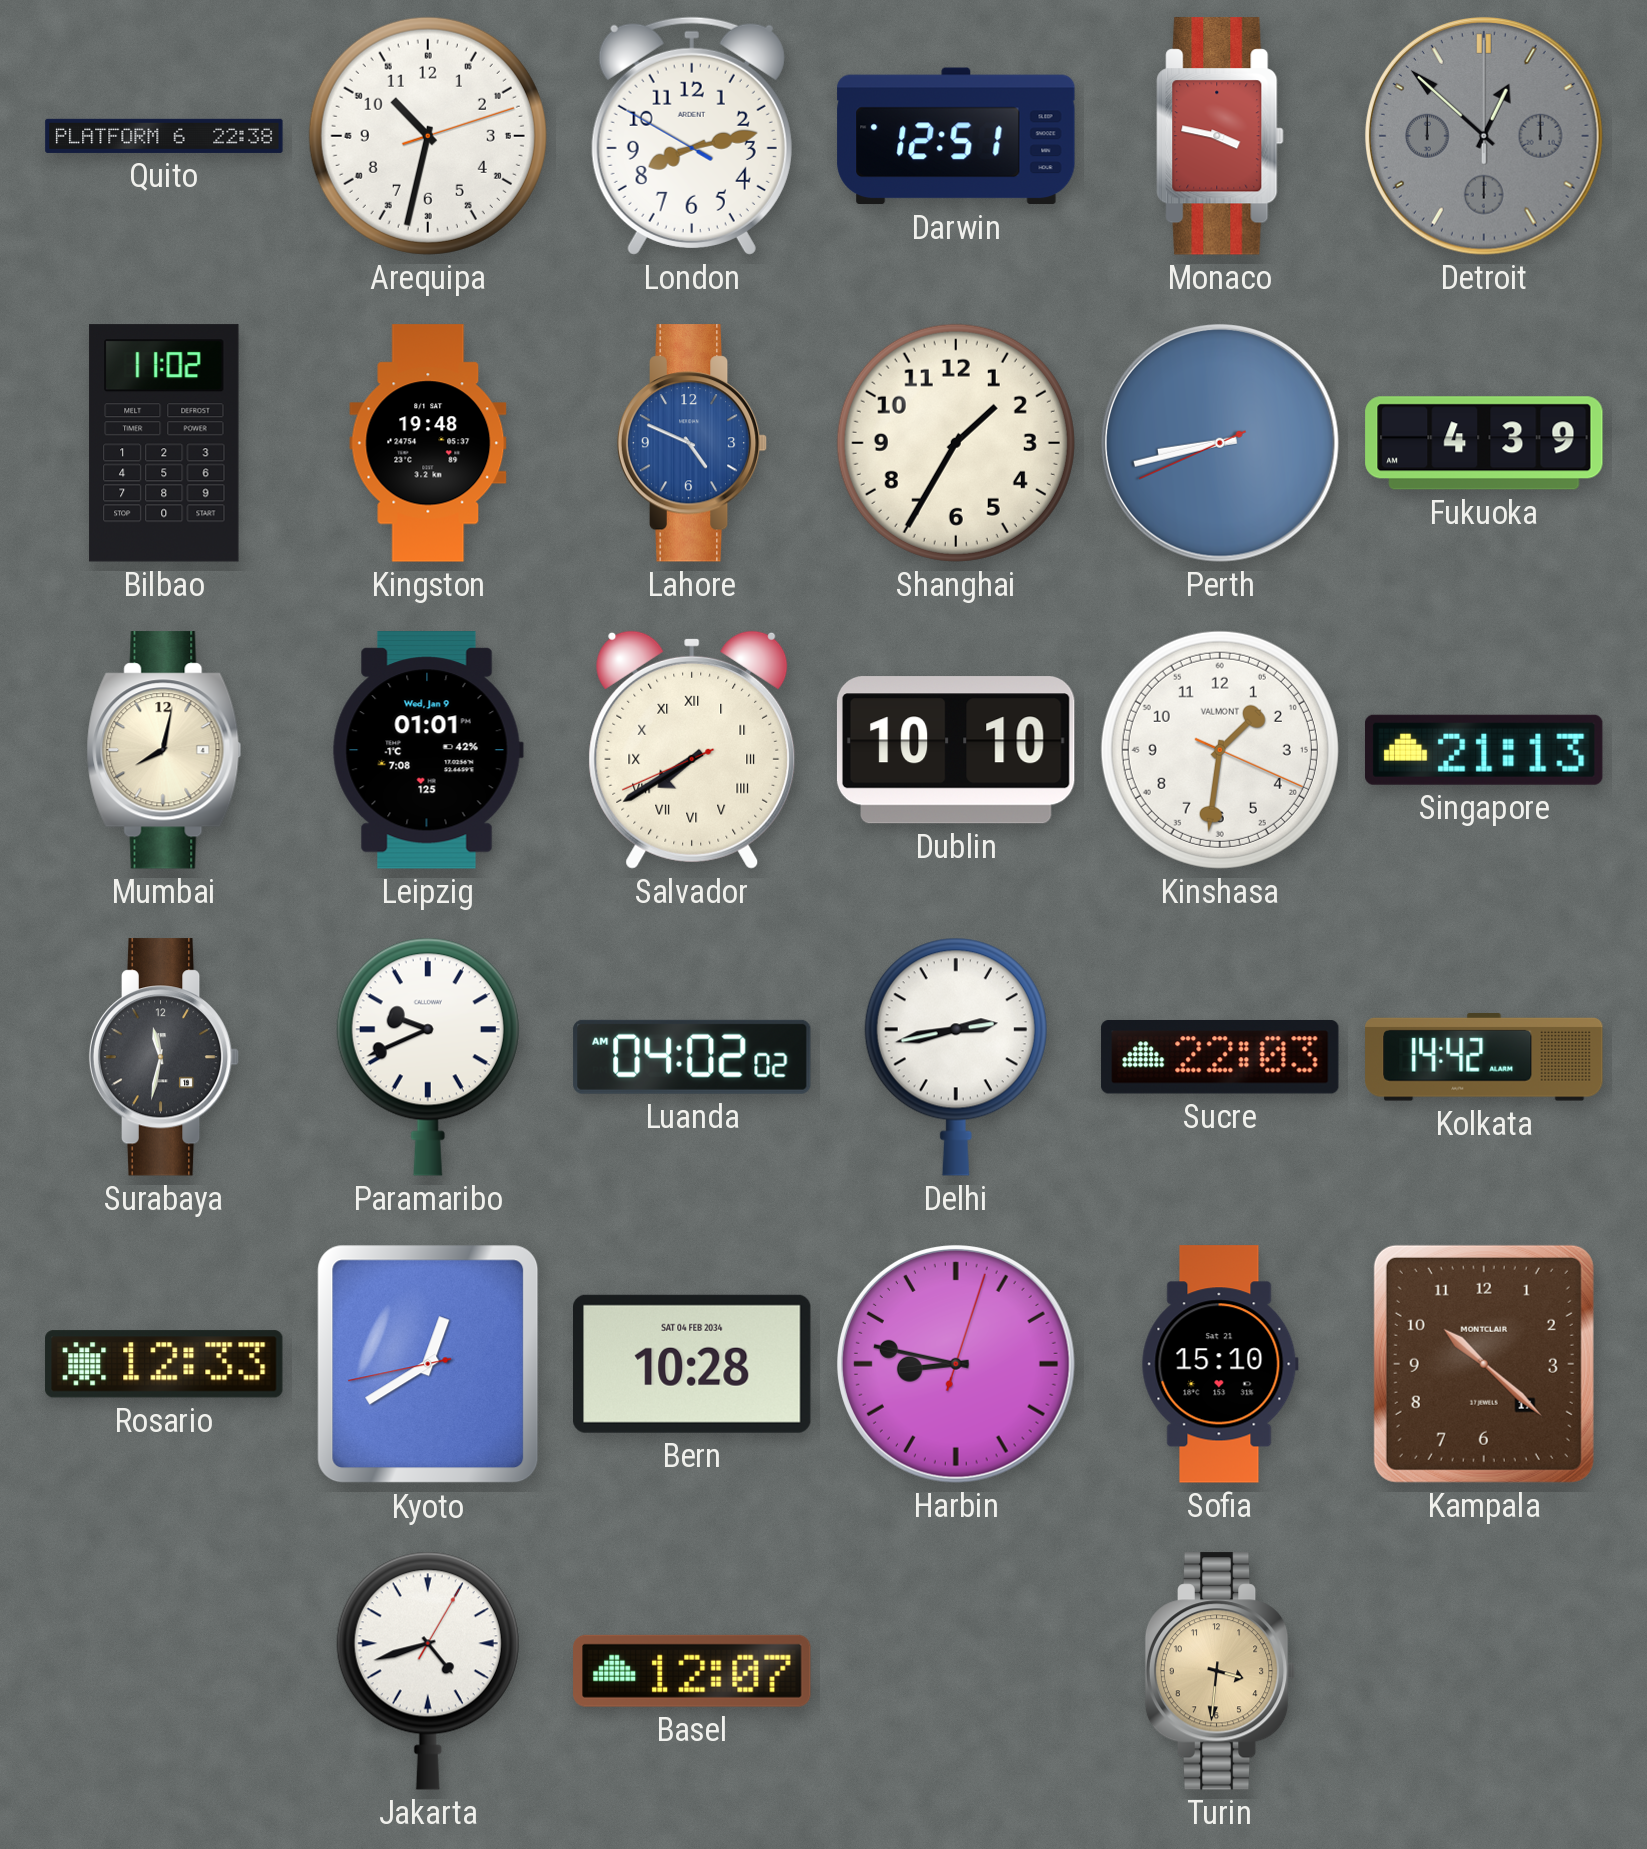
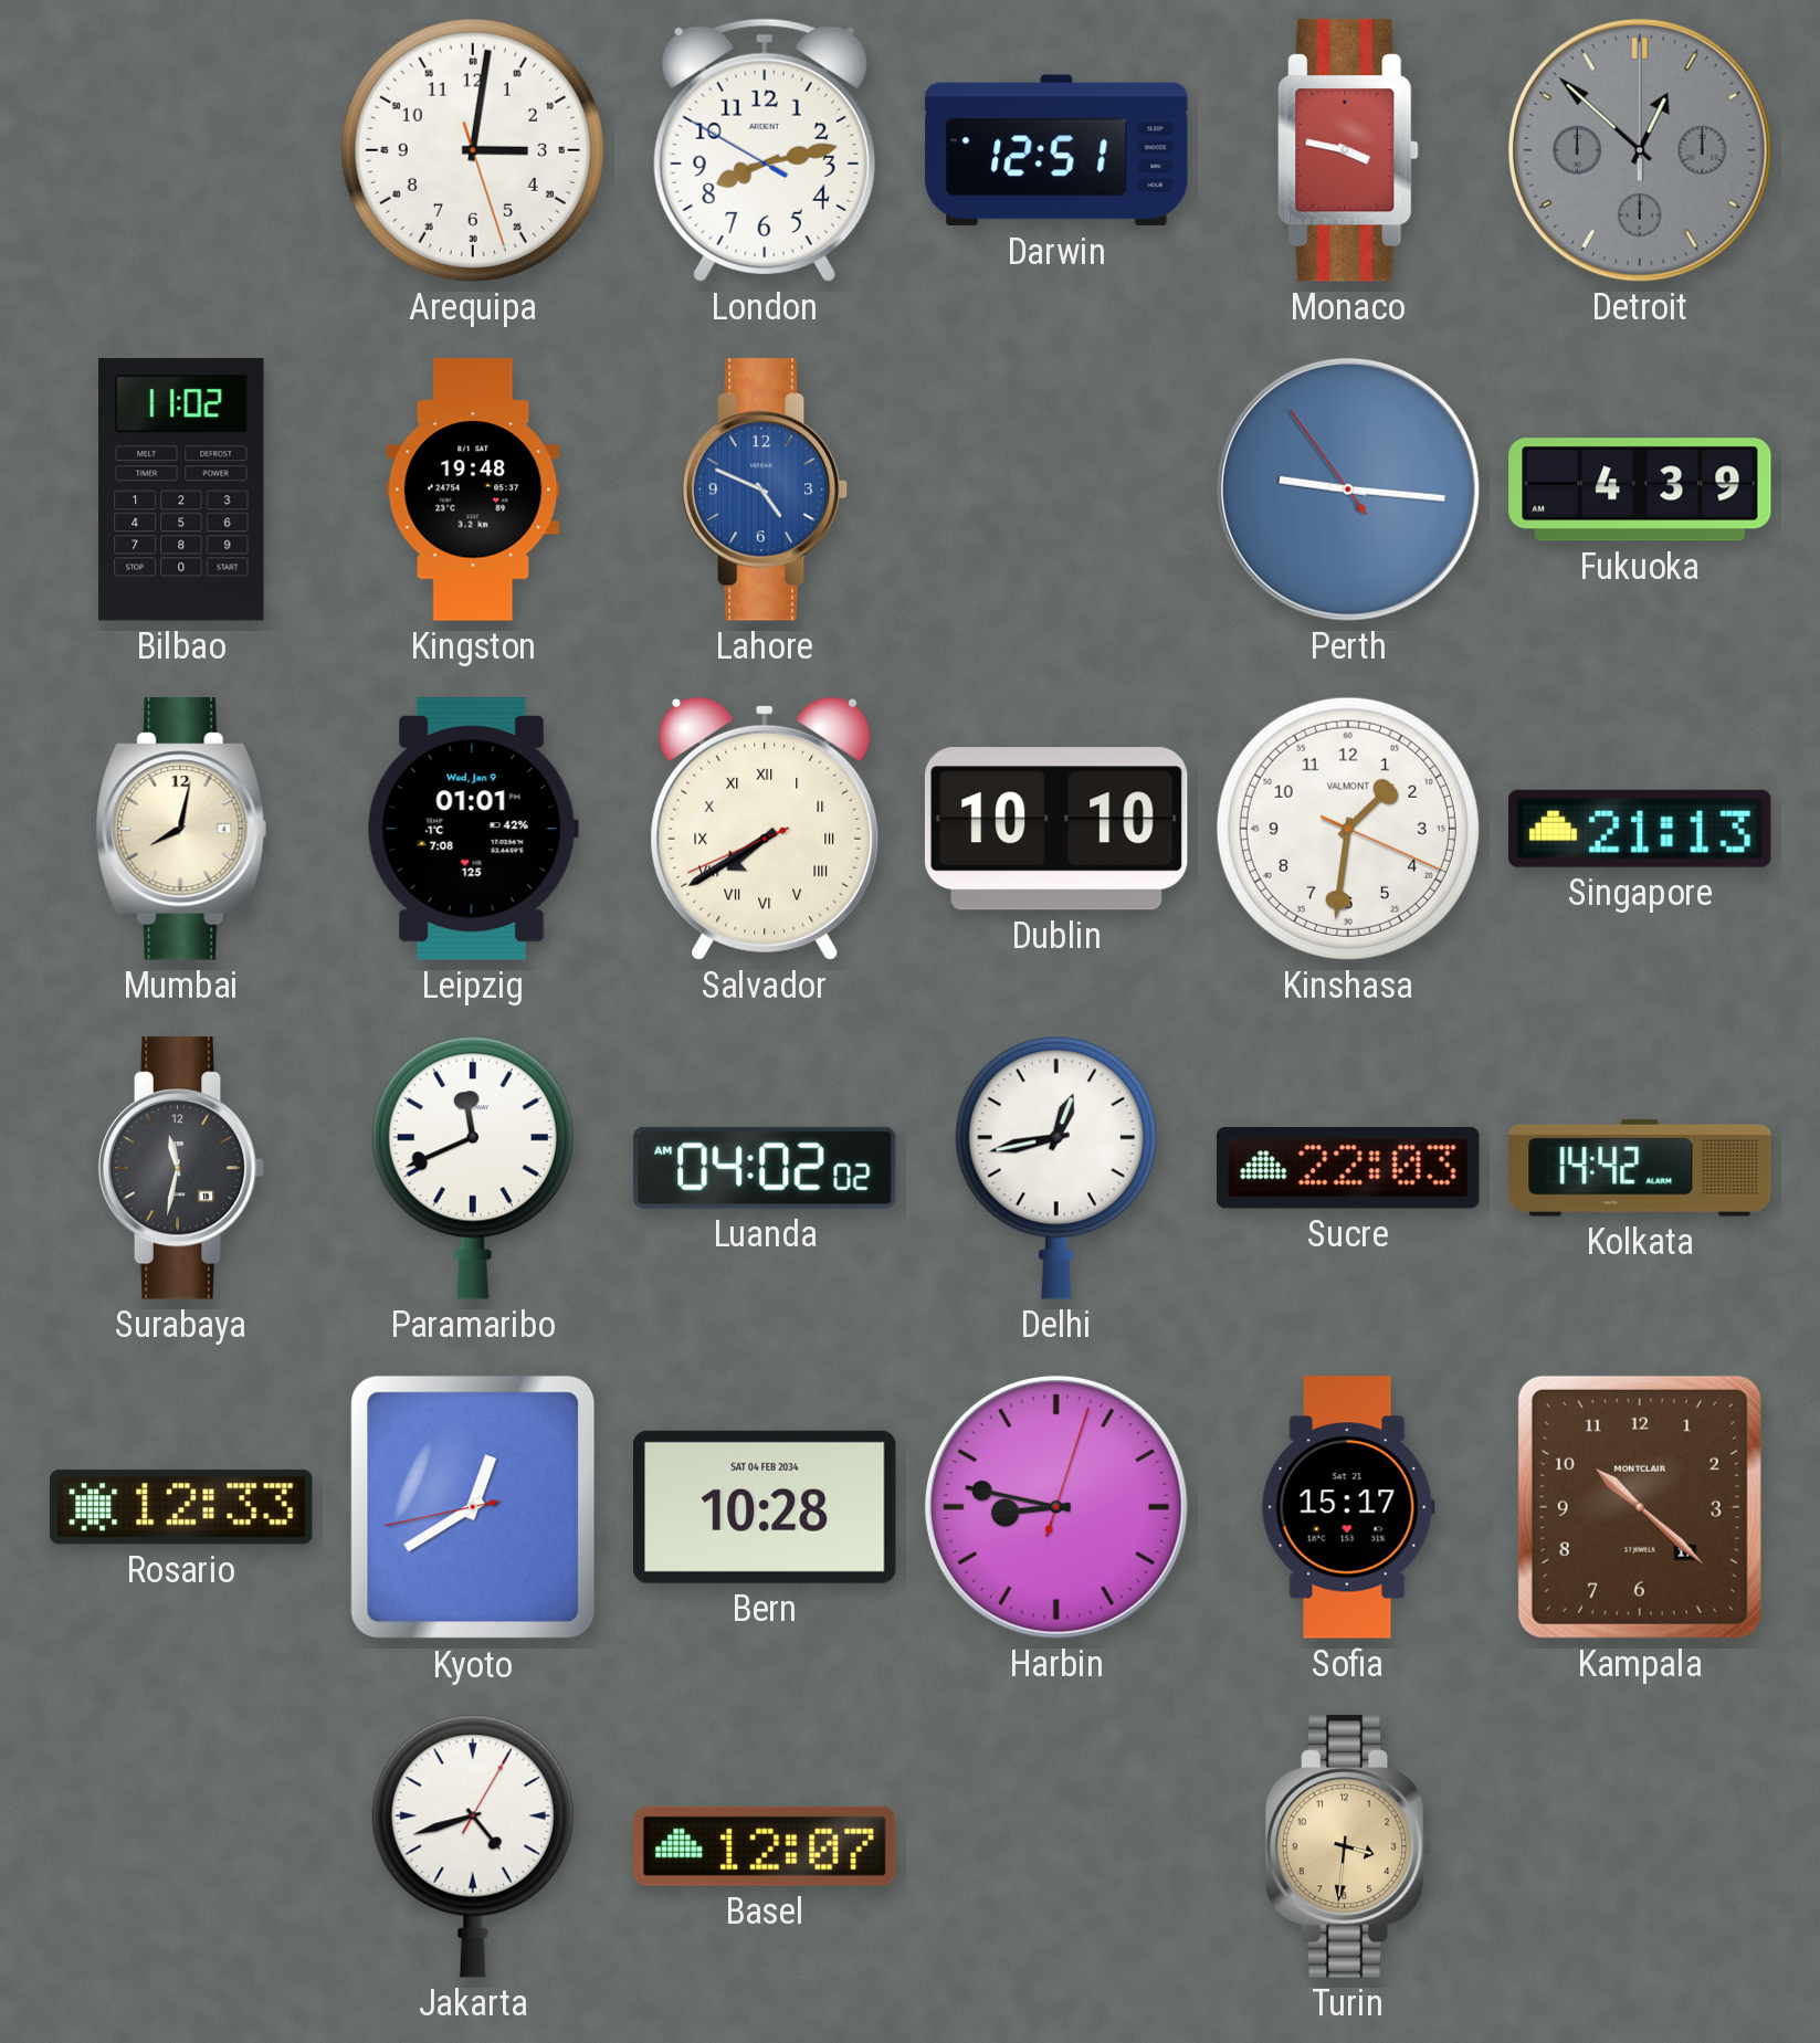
Quito: 22:38 -> none (164, 136)
Arequipa: 10:32 -> 3:01 (473, 150)
Shanghai: 1:35 -> none (956, 443)
Perth: 8:42 -> 9:15 (1348, 489)
Paramaribo: 9:41 -> 11:41 (473, 1168)
Delhi: 2:43 -> 12:43 (1056, 1168)
Sofia: 15:10 -> 15:17 (1348, 1507)
